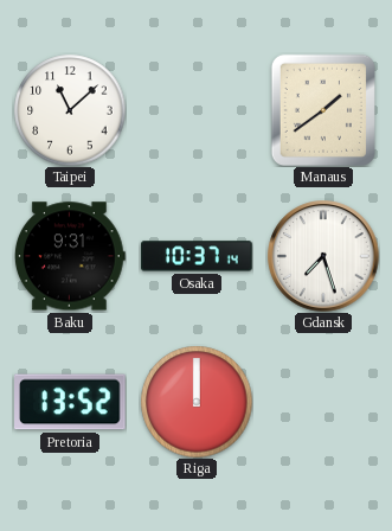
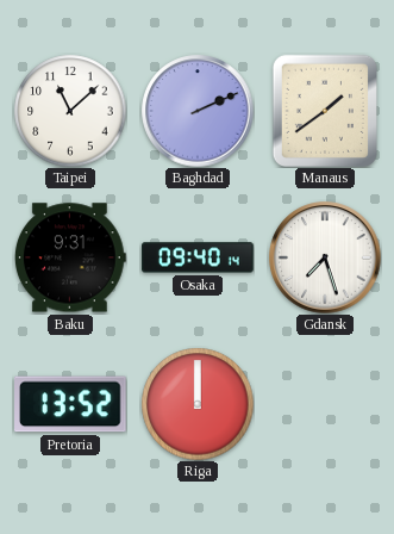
Baghdad: none -> 2:11 (198, 111)
Osaka: 10:37 -> 09:40 (198, 257)
